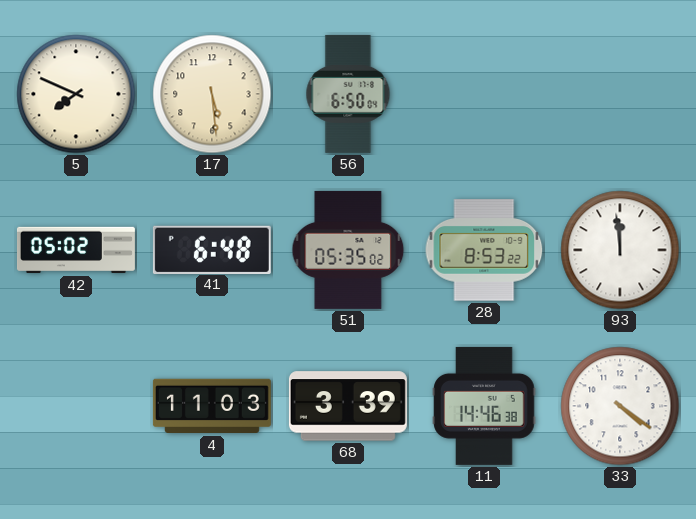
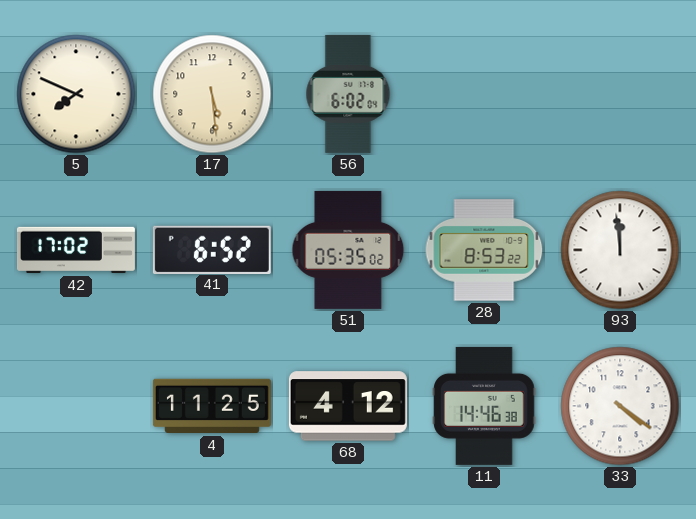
56: 6:50 -> 6:02 (348, 94)
42: 05:02 -> 17:02 (76, 250)
41: 6:48 -> 6:52 (212, 249)
4: 11:03 -> 11:25 (212, 406)
68: 3:39 -> 4:12 (348, 406)
